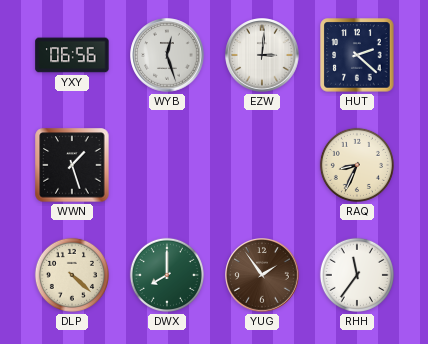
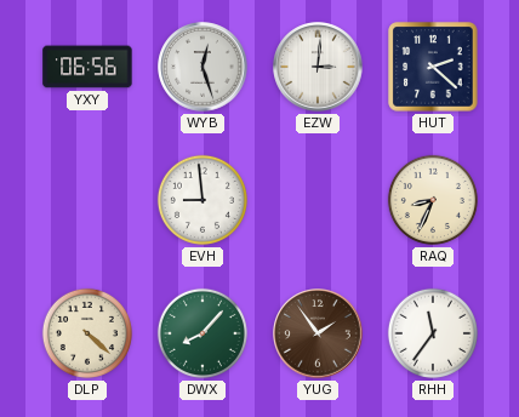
WWN: 1:27 -> none (72, 165)
EVH: none -> 8:59 (203, 200)
DWX: 8:00 -> 8:07 (203, 333)
